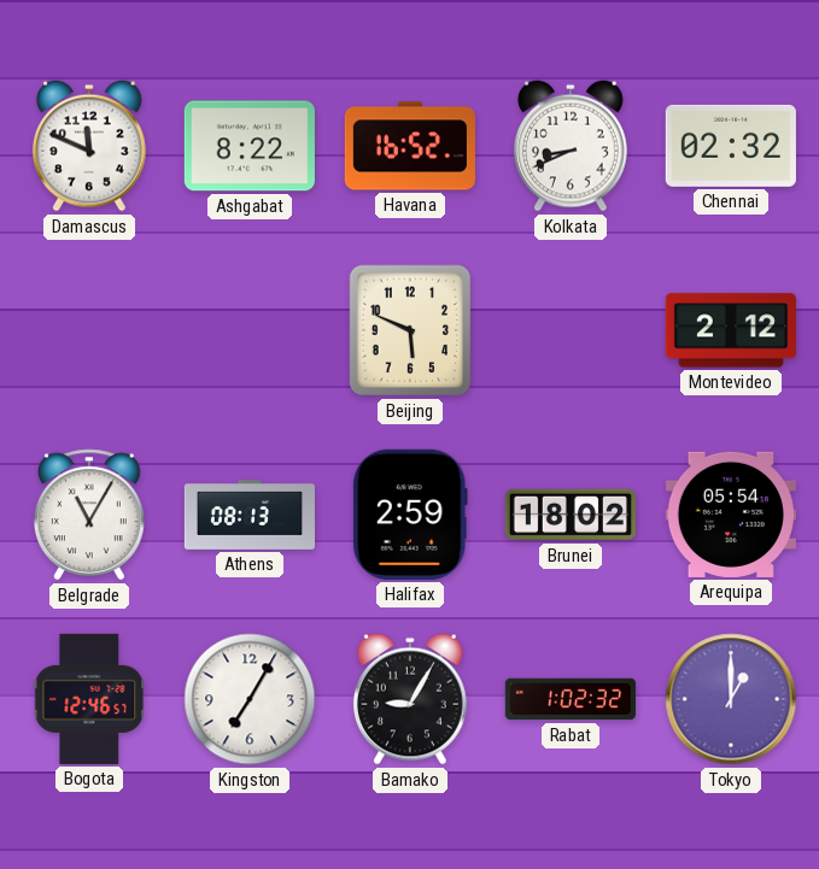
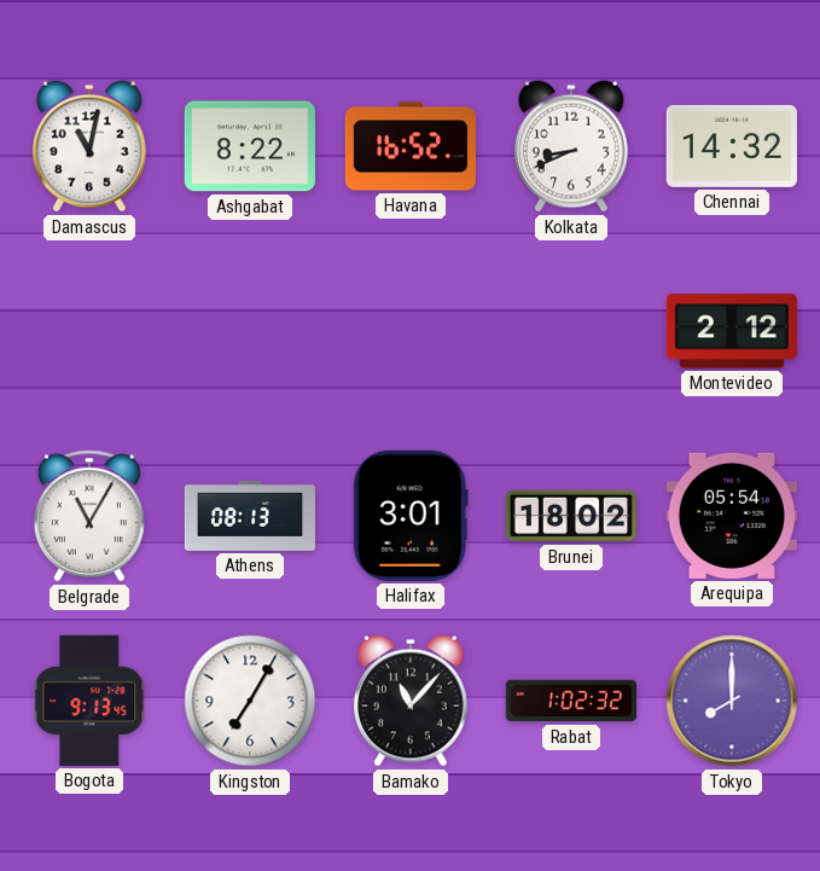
Damascus: 11:49 -> 11:02 (89, 146)
Chennai: 02:32 -> 14:32 (732, 146)
Beijing: 5:49 -> none (410, 330)
Halifax: 2:59 -> 3:01 (411, 516)
Bogota: 12:46 -> 9:13 (89, 701)
Bamako: 9:05 -> 11:07 (411, 701)
Tokyo: 1:00 -> 8:00 (732, 701)
